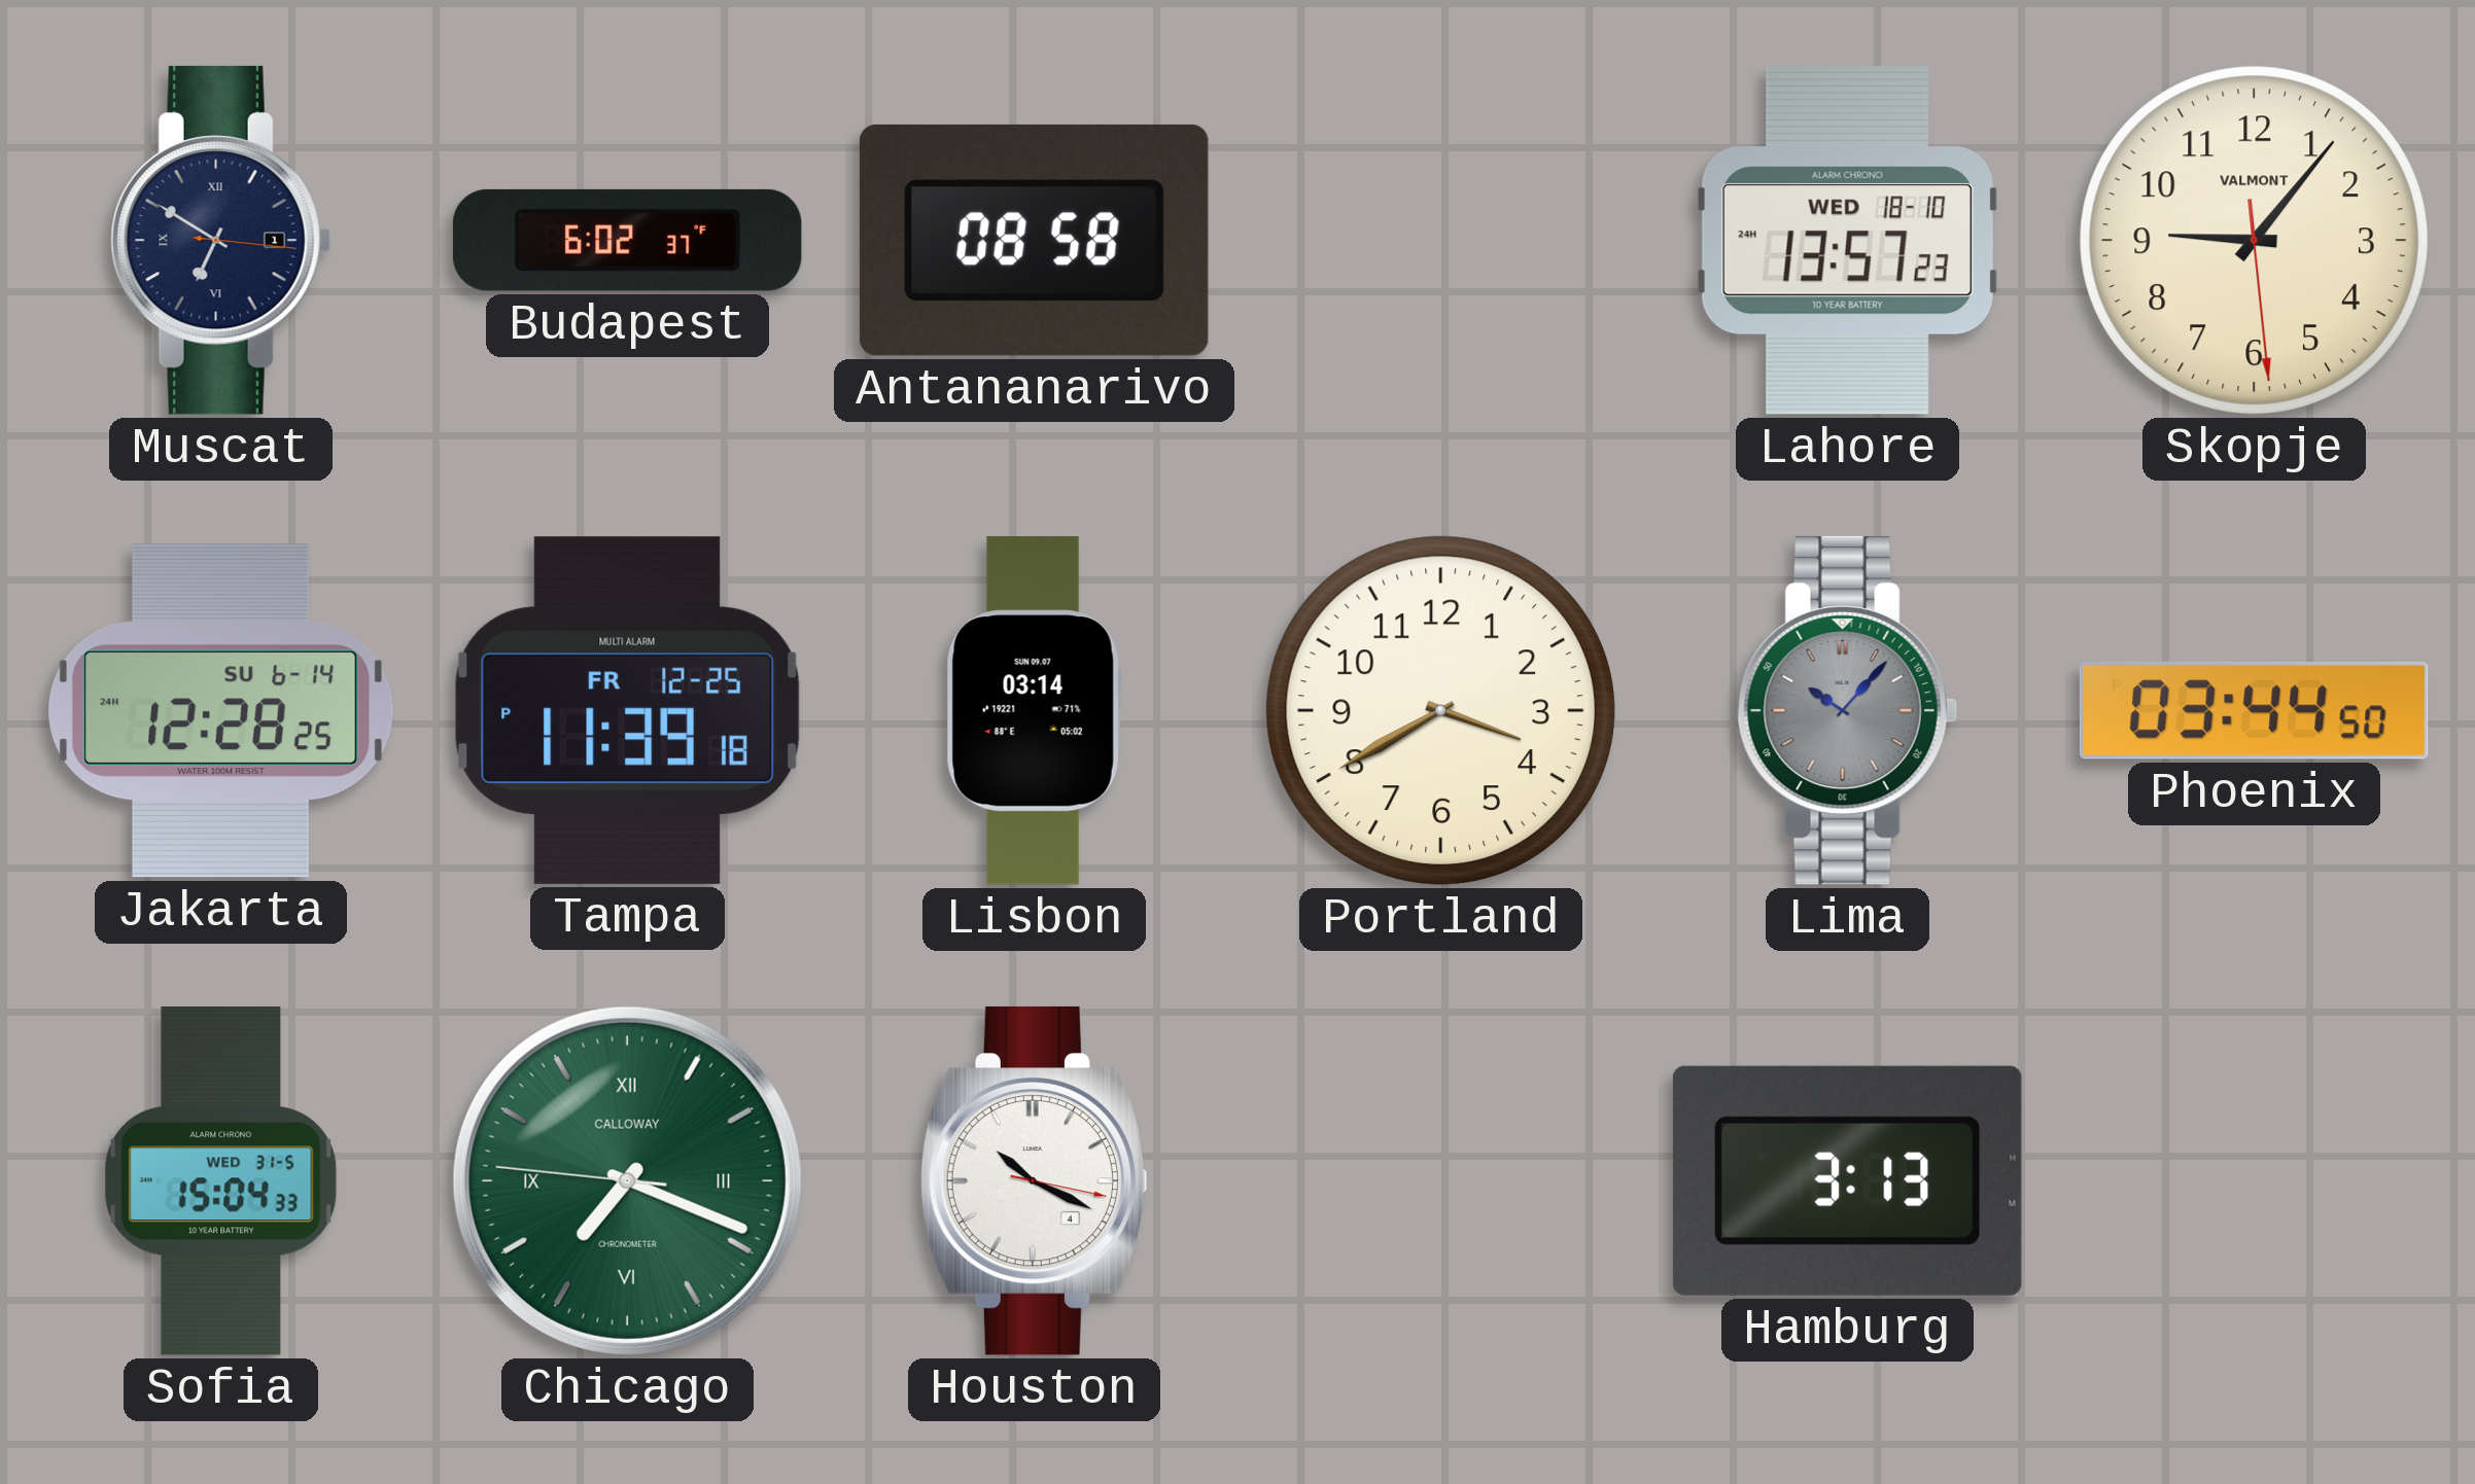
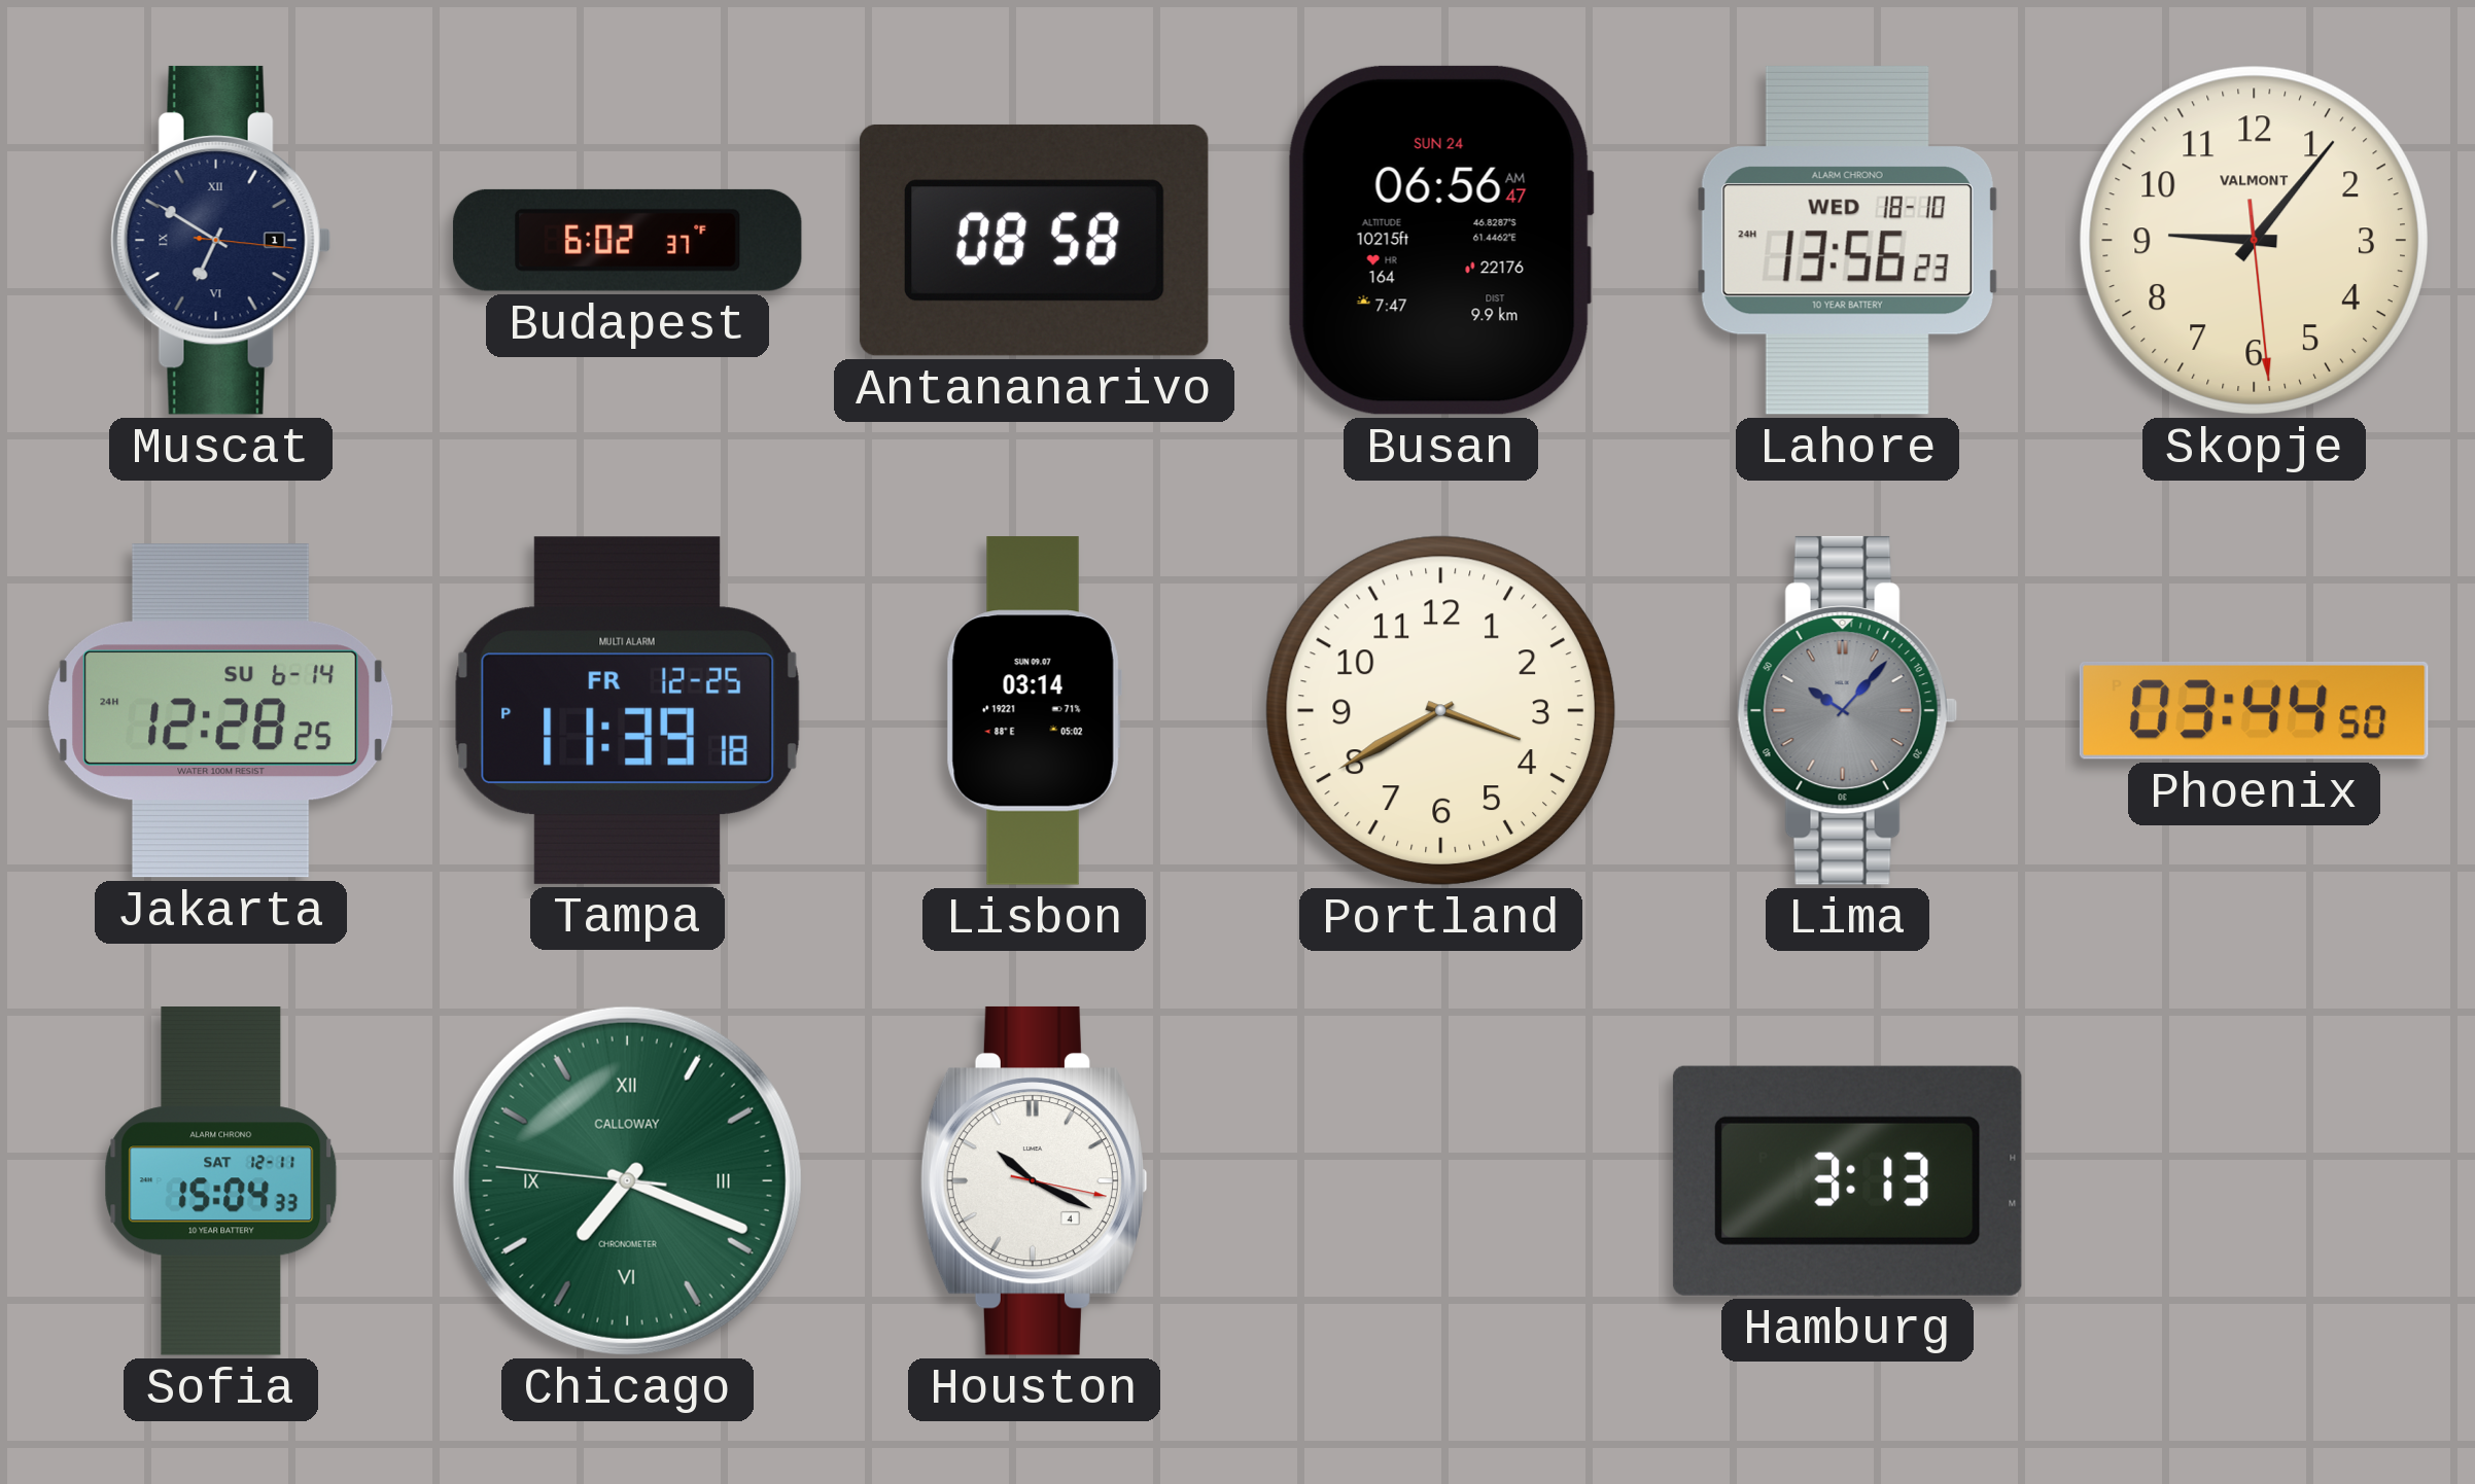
Busan: none -> 06:56 (1440, 240)
Lahore: 13:57 -> 13:56 (1847, 240)
Sofia date: WED 31-5 -> SAT 12-11 (221, 1181)
